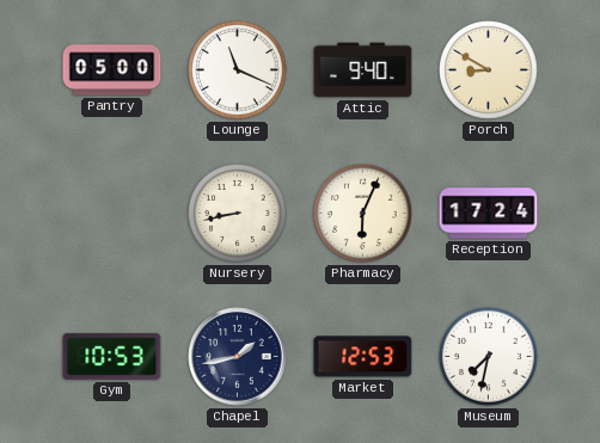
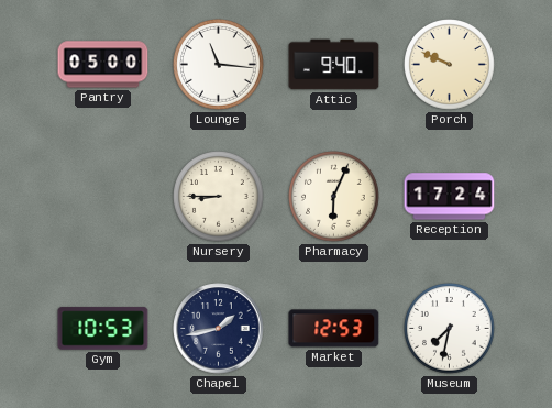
Lounge: 11:19 -> 11:16 (219, 65)
Porch: 8:50 -> 9:49 (450, 65)
Nursery: 8:43 -> 8:45 (219, 197)
